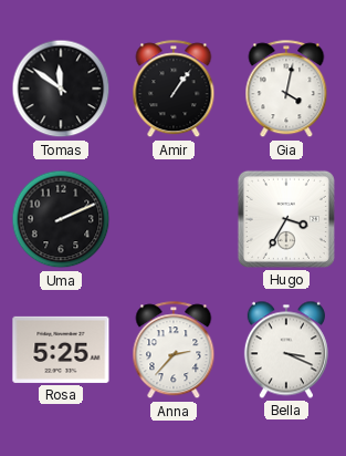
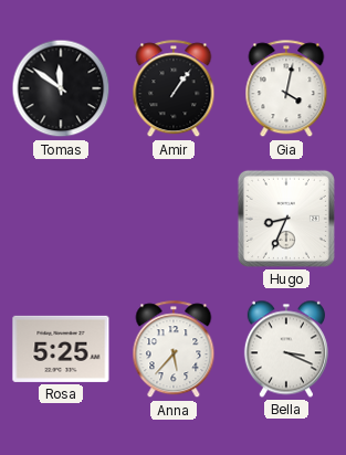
Uma: 2:11 -> none (61, 219)
Hugo: 3:35 -> 8:34 (286, 219)
Anna: 2:37 -> 5:37 (174, 350)
